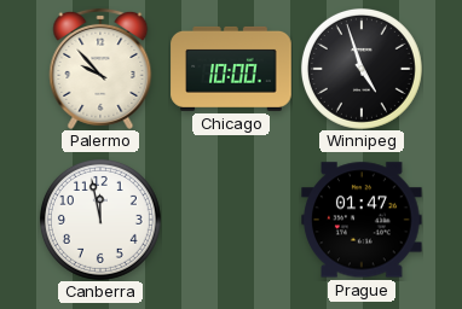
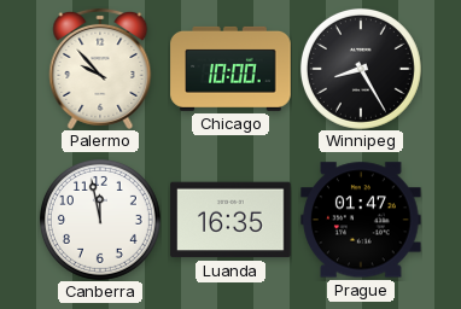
Winnipeg: 4:57 -> 8:25 (361, 69)
Luanda: none -> 16:35 (230, 220)
